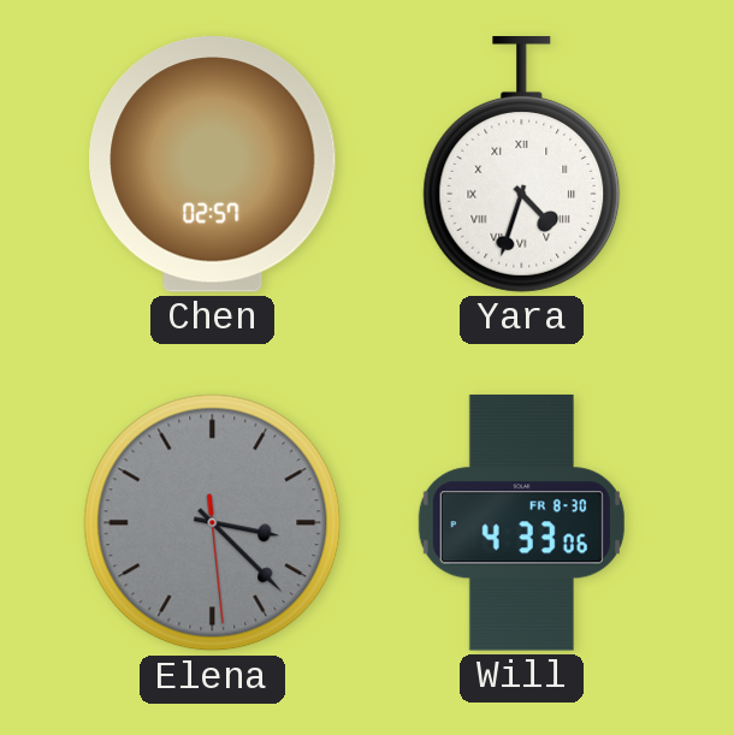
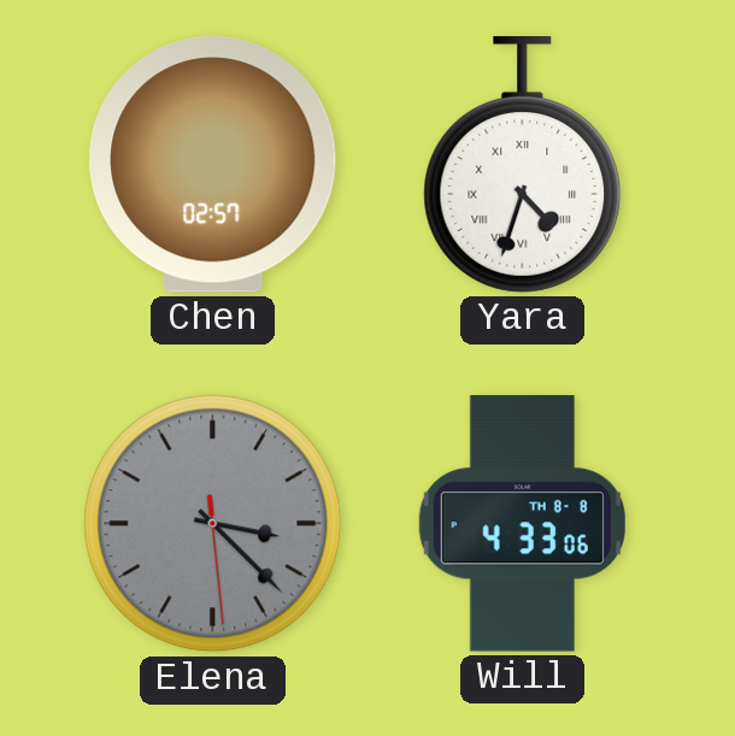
Will date: FR 8-30 -> TH 8-8 (522, 524)
